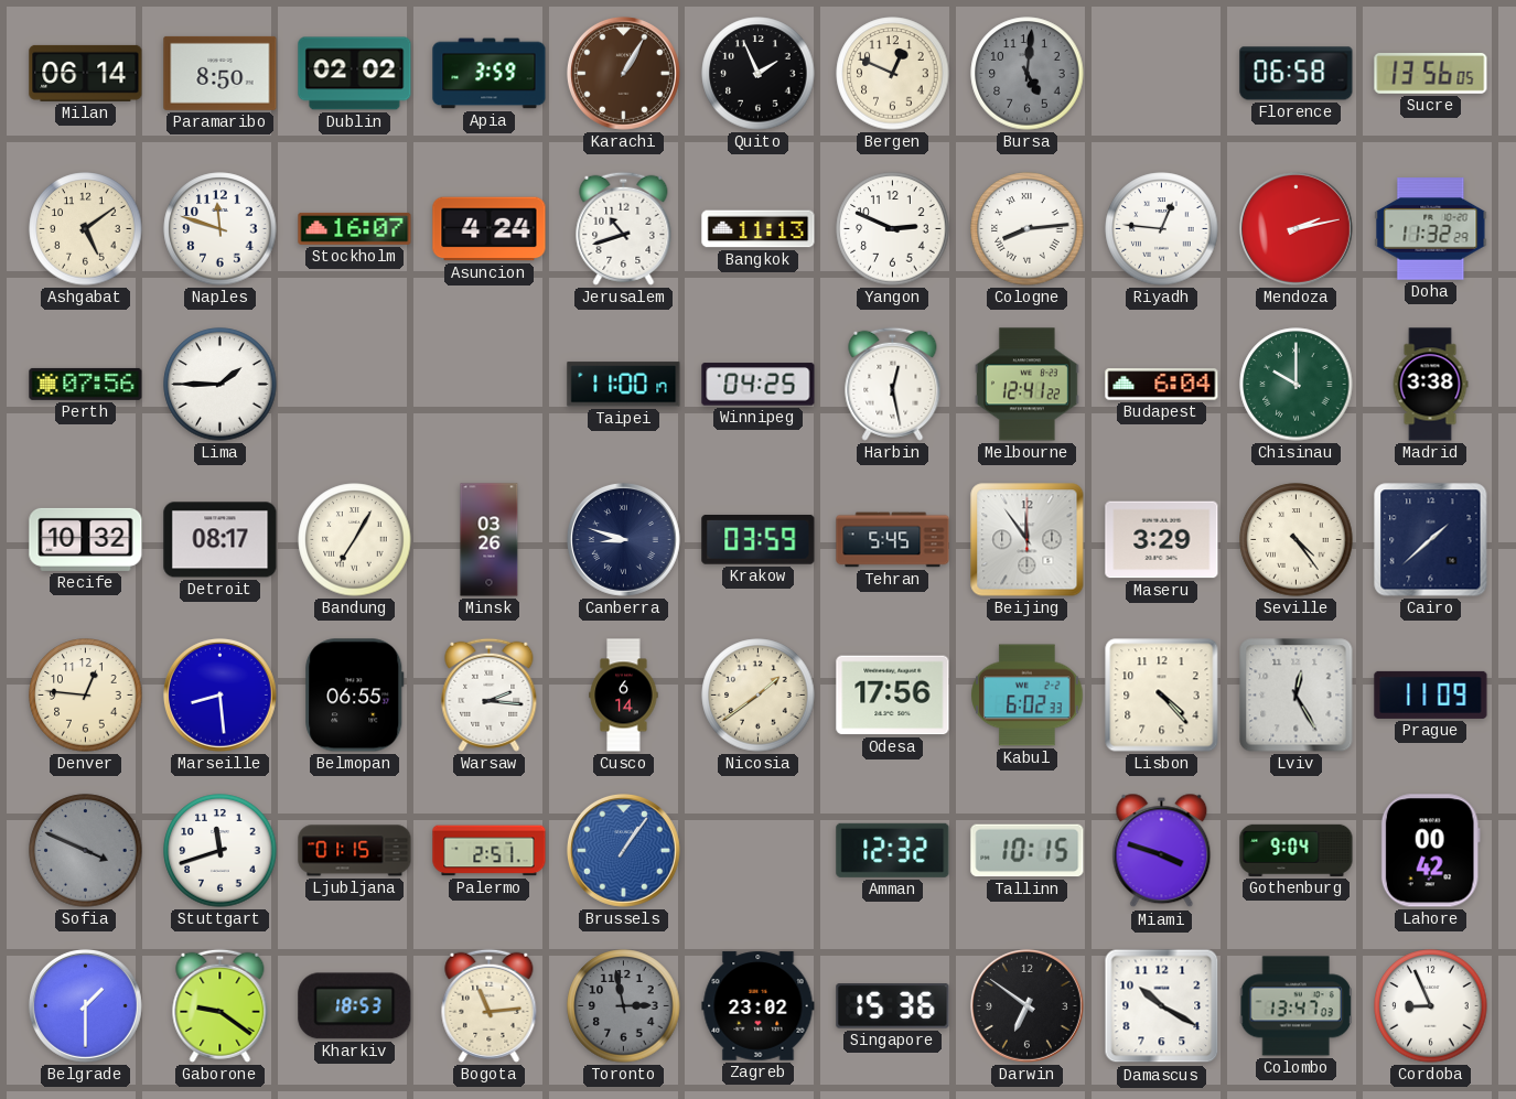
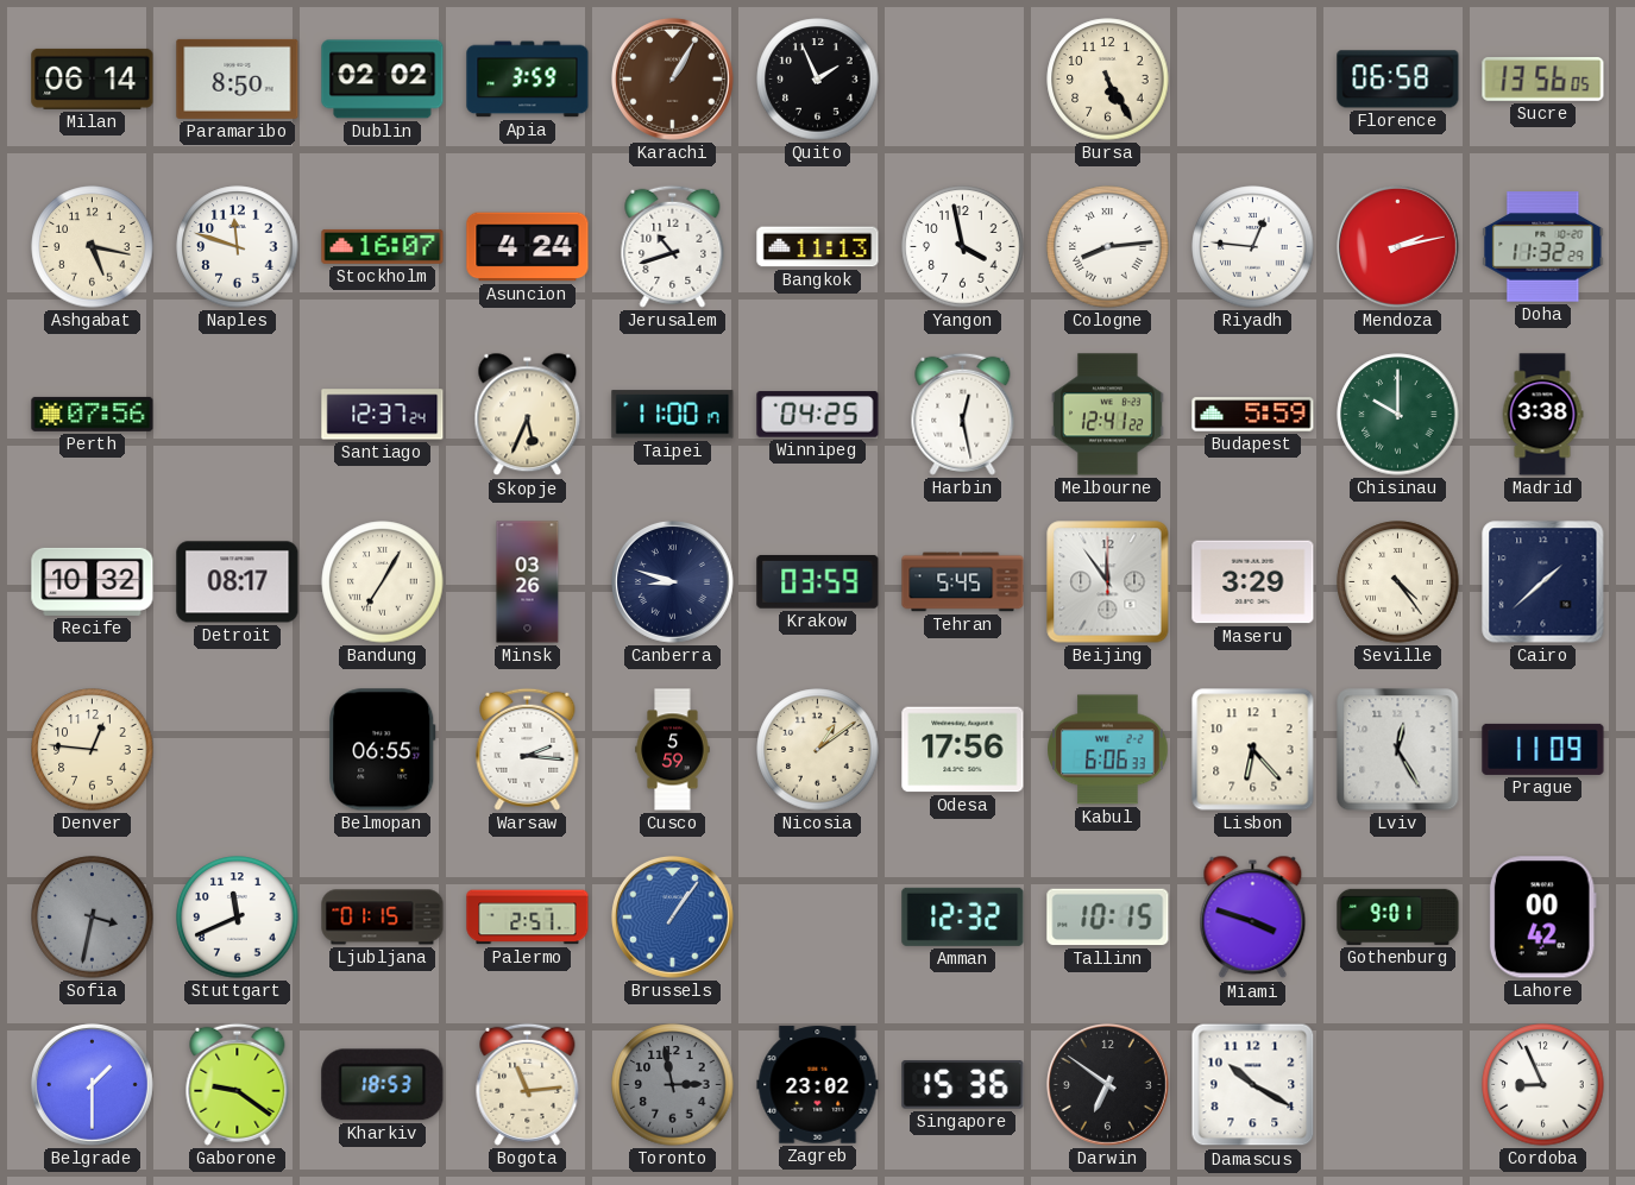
Bergen: 12:49 -> none (893, 74)
Bursa: 5:01 -> 5:25 (1108, 80)
Bursa dial: grey -> cream (1108, 80)
Ashgabat: 5:09 -> 5:17 (93, 247)
Yangon: 2:49 -> 3:58 (963, 247)
Lima: 1:45 -> none (221, 385)
Santiago: none -> 12:37 (383, 415)
Skopje: none -> 5:34 (528, 415)
Budapest: 6:04 -> 5:59 (1253, 415)
Marseille: 8:29 -> none (219, 694)
Cusco: 6:14 -> 5:59 (673, 750)
Nicosia: 1:39 -> 1:09 (818, 750)
Kabul: 6:02 -> 6:06 (1108, 750)
Lisbon: 4:23 -> 6:23 (1253, 750)
Sofia: 3:49 -> 3:32 (93, 918)
Stuttgart: 11:42 -> 11:41 (238, 918)
Gothenburg: 9:04 -> 9:01 (1398, 916)
Colombo: 13:47 -> none (1295, 1006)
